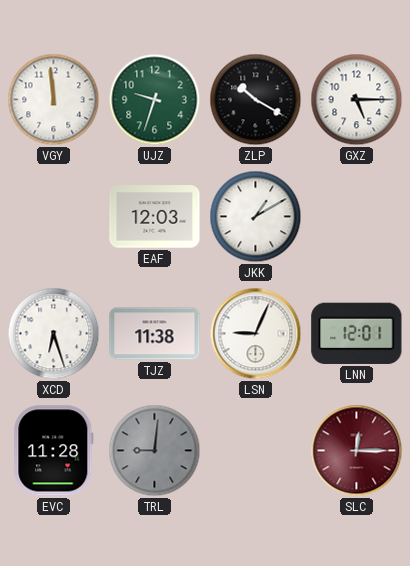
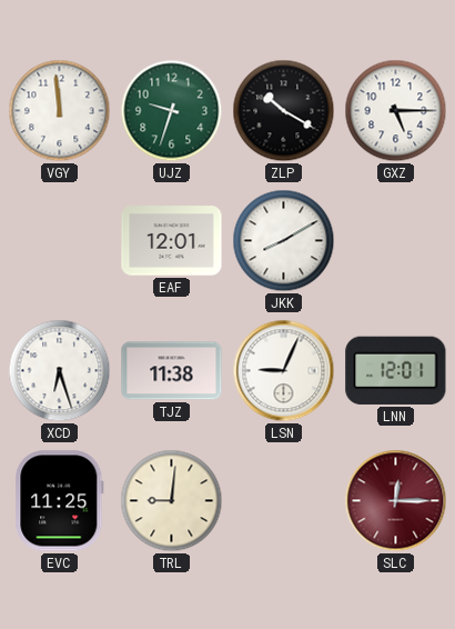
EAF: 12:03 -> 12:01 (172, 241)
JKK: 1:10 -> 8:10 (284, 241)
EVC: 11:28 -> 11:25 (60, 501)
TRL dial: grey -> cream (172, 501)
